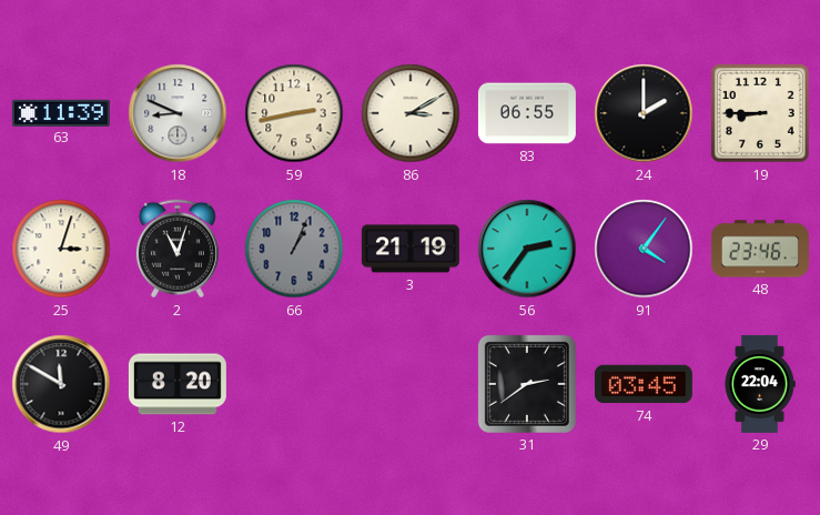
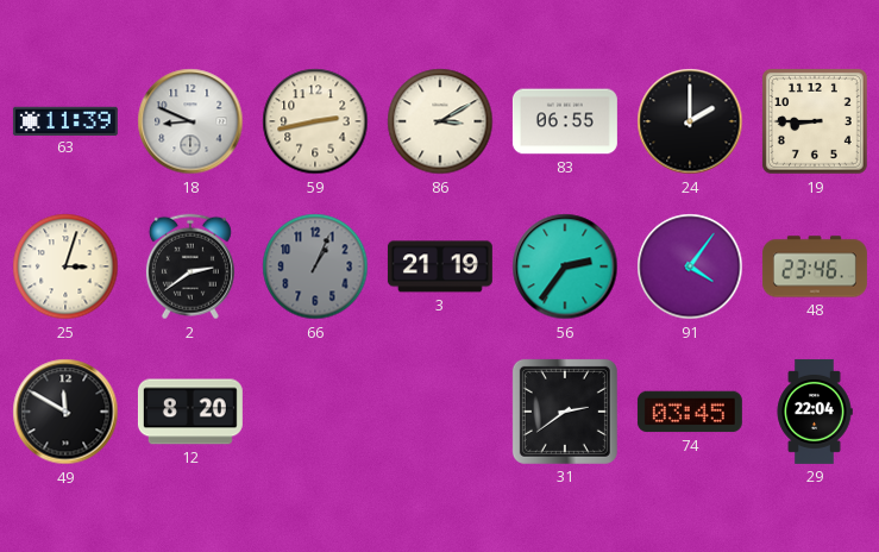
2: 11:03 -> 2:39 (190, 266)
